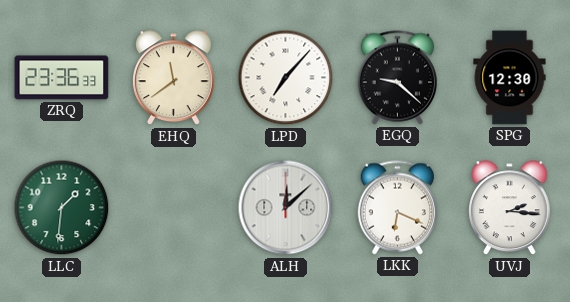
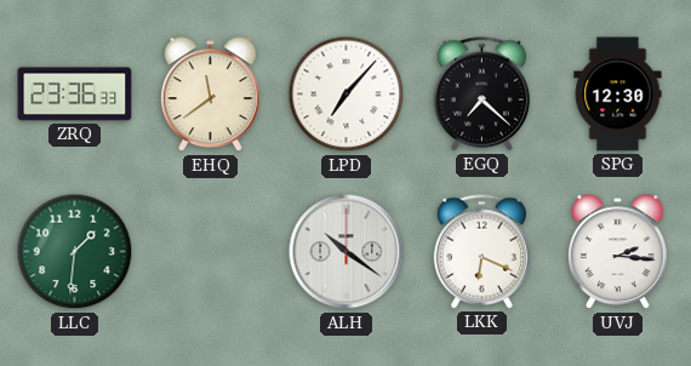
EGQ: 9:22 -> 7:22 (481, 95)
ALH: 12:08 -> 10:21 (347, 252)
